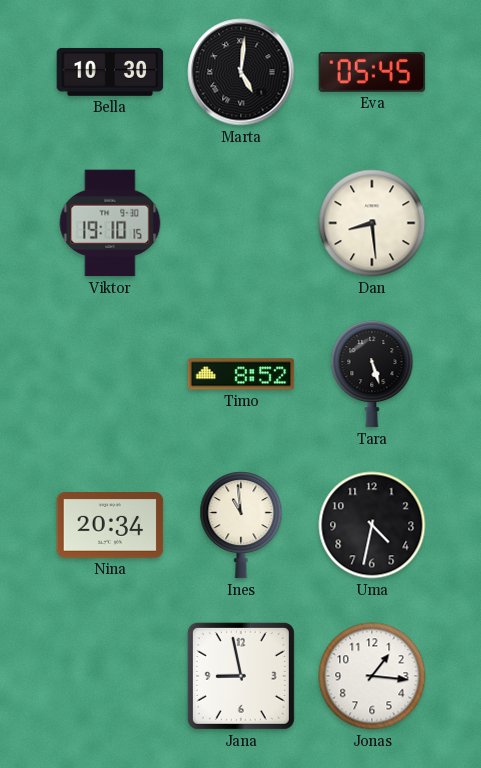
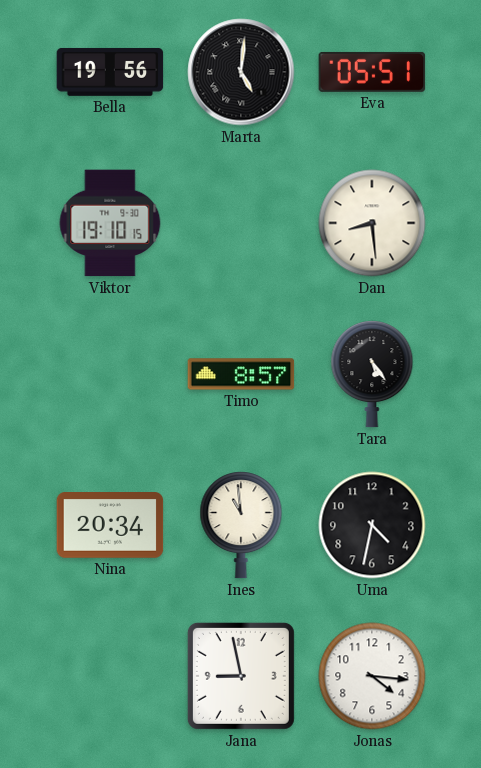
Bella: 10:30 -> 19:56 (110, 72)
Eva: 05:45 -> 05:51 (372, 72)
Timo: 8:52 -> 8:57 (241, 374)
Tara: 5:27 -> 5:24 (372, 374)
Jonas: 1:16 -> 4:16 (372, 676)
